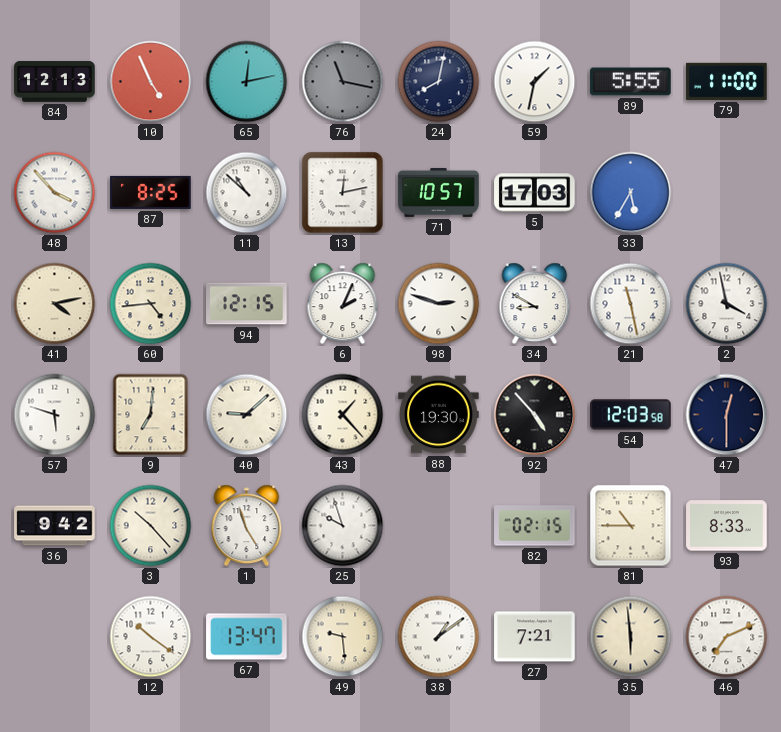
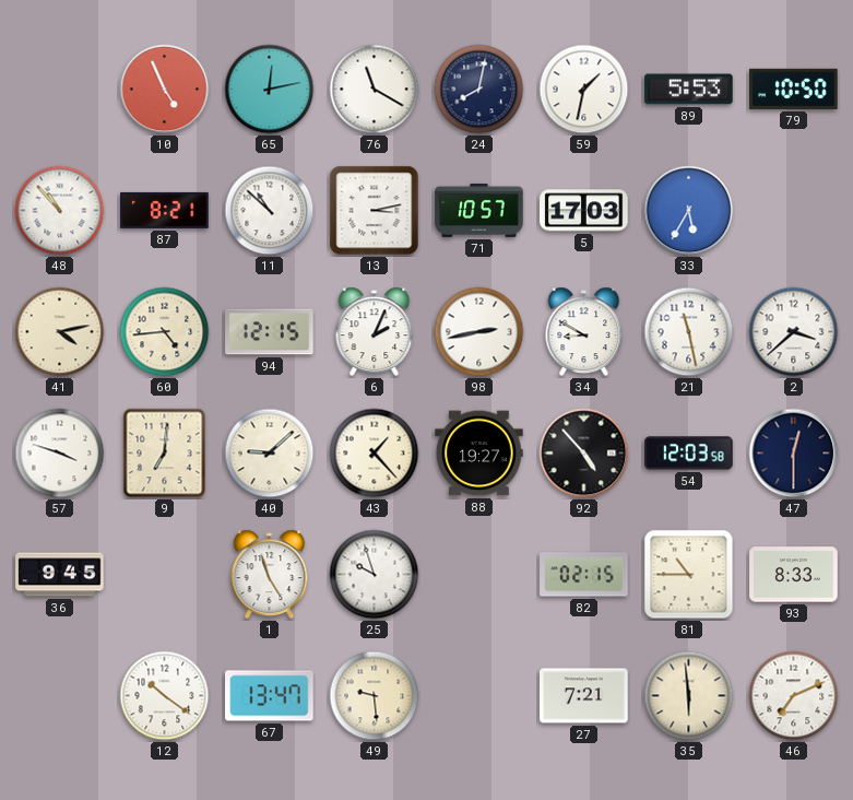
84: 12:13 -> none (55, 82)
76: 11:17 -> 11:20 (375, 90)
76 dial: grey -> white (375, 90)
89: 5:55 -> 5:53 (689, 90)
79: 11:00 -> 10:50 (794, 89)
48: 3:53 -> 10:53 (60, 211)
87: 8:25 -> 8:21 (165, 210)
13: 12:13 -> 3:13 (375, 211)
98: 2:48 -> 2:43 (479, 332)
2: 3:58 -> 3:38 (794, 332)
57: 5:48 -> 3:48 (60, 454)
88: 19:30 -> 19:27 (479, 454)
36: 9:42 -> 9:45 (60, 575)
3: 10:23 -> none (151, 526)
38: 1:09 -> none (439, 637)
